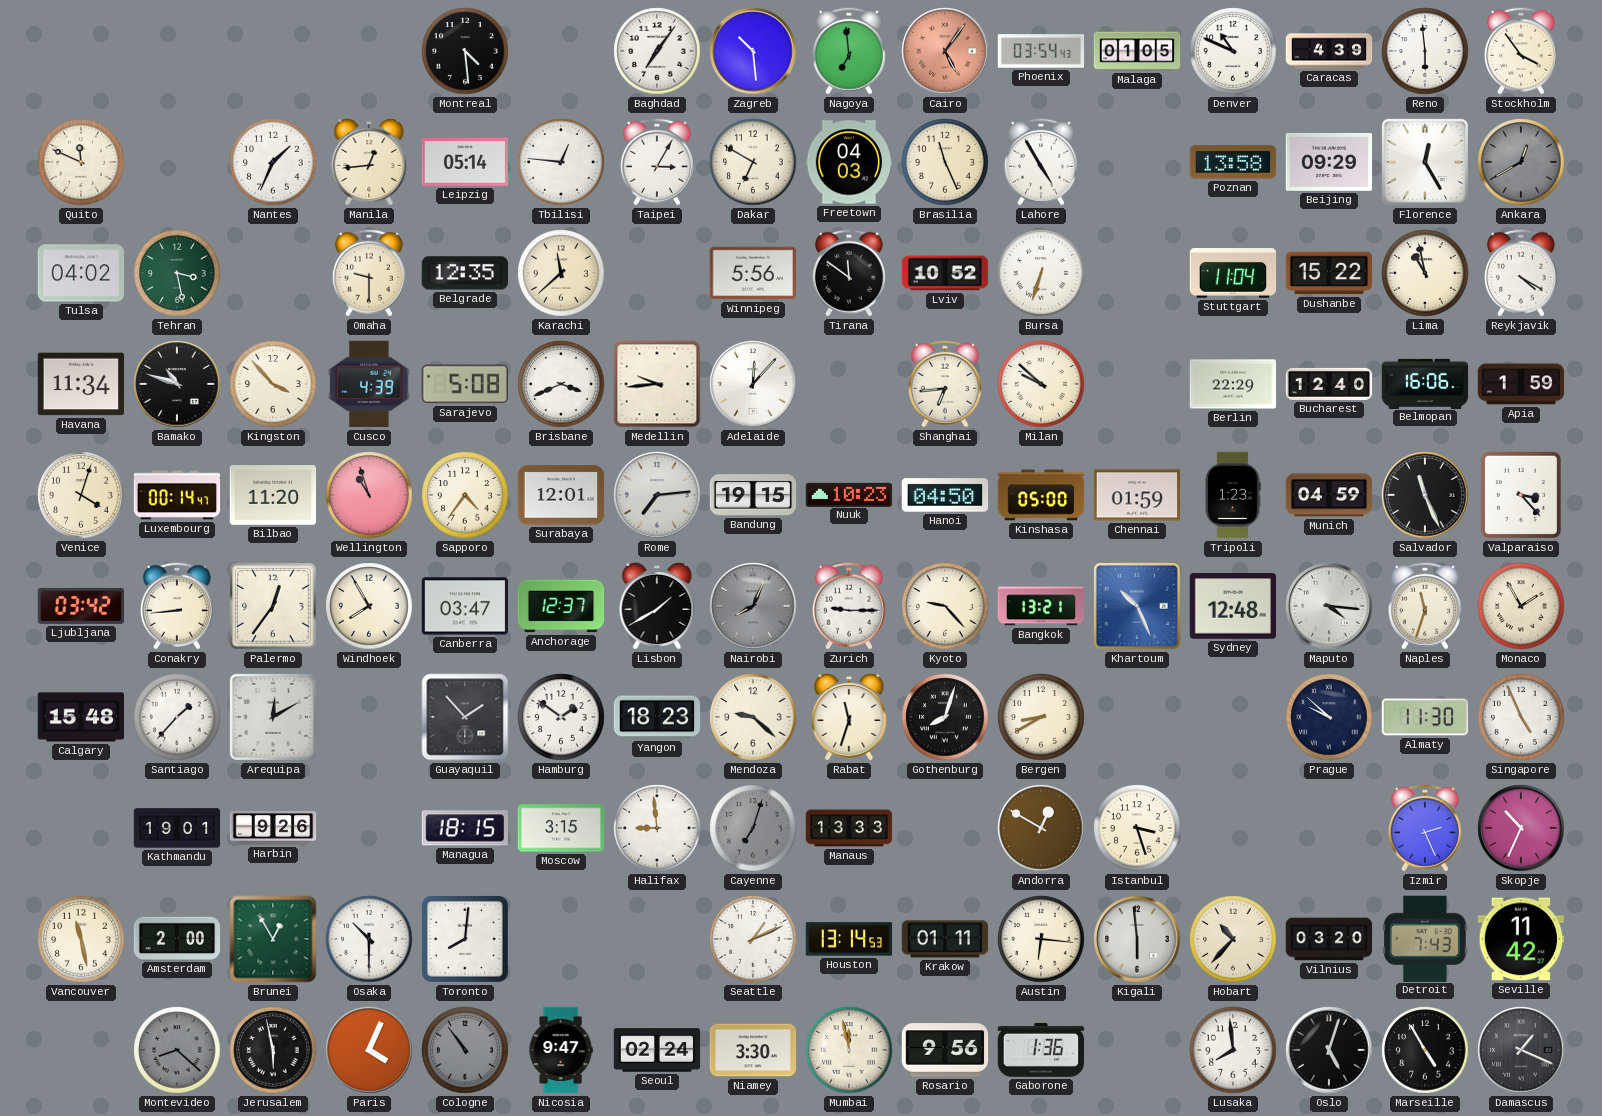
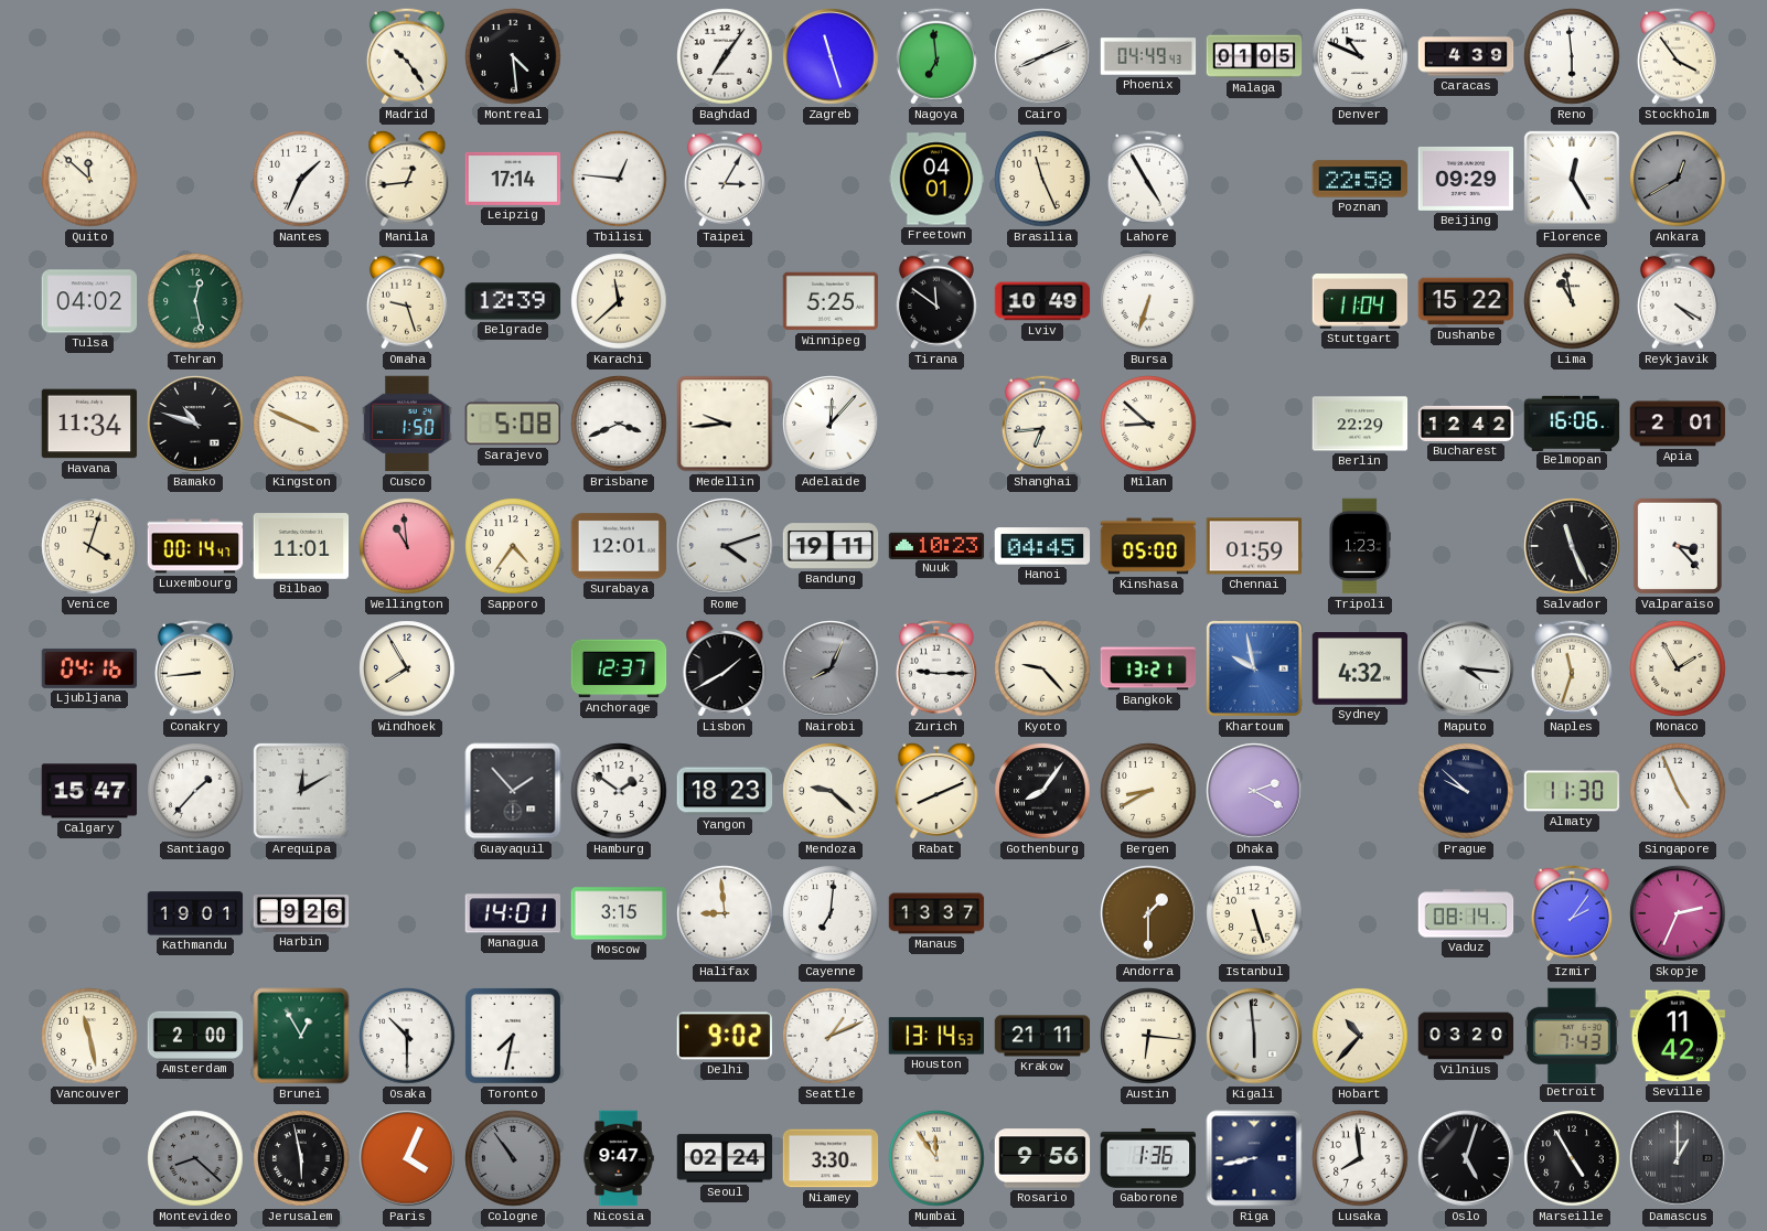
Madrid: none -> 10:24 (407, 56)
Zagreb: 10:29 -> 11:27 (831, 56)
Cairo: 5:06 -> 8:11 (1042, 56)
Cairo dial: salmon -> white (1042, 56)
Phoenix: 03:54 -> 04:49 (1148, 56)
Quito: 11:49 -> 11:52 (89, 179)
Leipzig: 05:14 -> 17:14 (513, 179)
Dakar: 6:50 -> none (753, 162)
Freetown: 04:03 -> 04:01 (936, 179)
Poznan: 13:58 -> 22:58 (1360, 179)
Tehran: 3:28 -> 12:28 (195, 301)
Omaha: 9:30 -> 9:27 (407, 301)
Belgrade: 12:35 -> 12:39 (513, 301)
Winnipeg: 5:56 -> 5:25 (831, 301)
Lviv: 10:52 -> 10:49 (1042, 301)
Kingston: 3:53 -> 3:49 (301, 424)
Cusco: 4:39 -> 1:50 (407, 424)
Milan: 9:52 -> 8:52 (1148, 424)
Bucharest: 12:40 -> 12:42 (1466, 424)
Apia: 1:59 -> 2:01 (1678, 424)
Bilbao: 11:20 -> 11:01 (301, 546)
Wellington: 10:57 -> 10:59 (407, 546)
Rome: 7:14 -> 4:12 (725, 546)
Bandung: 19:15 -> 19:11 (831, 546)
Hanoi: 04:50 -> 04:45 (1042, 546)
Munich: 04:59 -> none (1329, 495)
Ljubljana: 03:42 -> 04:16 (89, 668)
Palermo: 12:36 -> none (273, 606)
Canberra: 03:47 -> none (465, 606)
Khartoum: 10:26 -> 9:58 (1254, 668)
Sydney: 12:48 -> 4:32 (1360, 668)
Calgary: 15:48 -> 15:47 (89, 791)
Rabat: 11:33 -> 8:11 (936, 791)
Gothenburg: 8:03 -> 8:06 (1042, 791)
Dhaka: none -> 2:20 (1254, 791)
Managua: 18:15 -> 14:01 (512, 913)
Cayenne: 7:03 -> 7:01 (831, 913)
Cayenne dial: grey -> white (831, 913)
Manaus: 13:33 -> 13:37 (936, 913)
Andorra: 12:50 -> 1:30 (1148, 913)
Istanbul: 3:27 -> 5:27 (1254, 913)
Vaduz: none -> 08:14 (1466, 913)
Izmir: 2:26 -> 2:06 (1572, 913)
Skopje: 10:34 -> 2:34 (1678, 913)
Toronto: 8:01 -> 7:32 (513, 1036)
Delhi: none -> 9:02 (724, 1036)
Krakow: 01:11 -> 21:11 (1042, 1036)
Mumbai: 11:58 -> 11:54 (936, 1158)
Riga: none -> 8:43 (1254, 1158)
Damascus: 1:19 -> 1:00 (1678, 1158)
